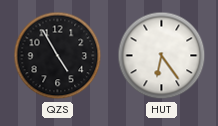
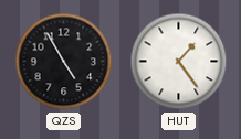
HUT: 6:24 -> 1:24 (179, 62)
